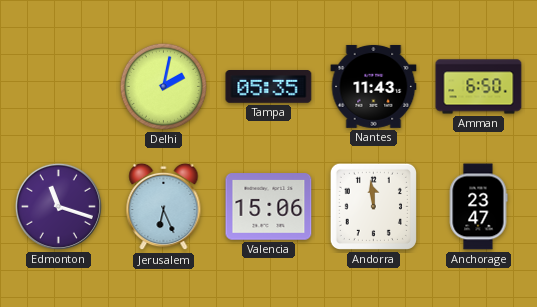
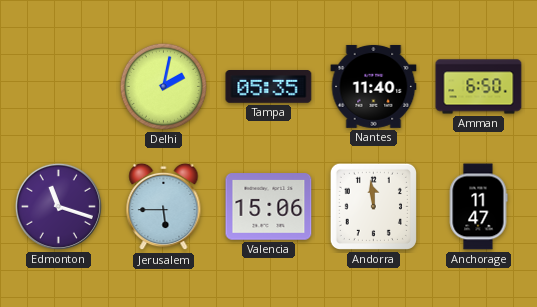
Nantes: 11:43 -> 11:40 (374, 86)
Jerusalem: 6:26 -> 5:45 (164, 207)
Anchorage: 23:47 -> 11:47 (478, 207)
